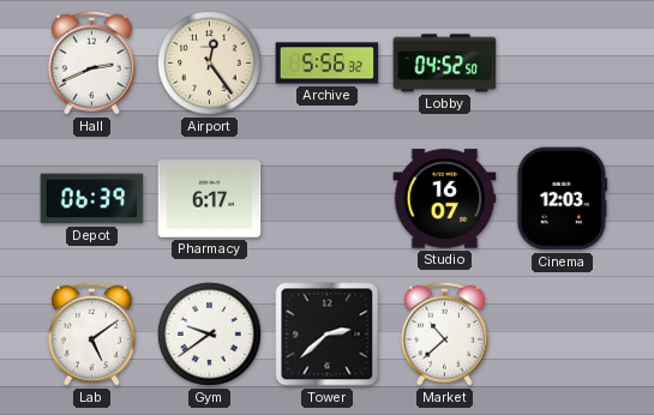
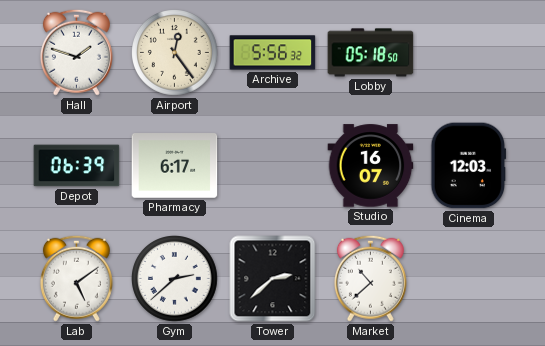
Hall: 2:41 -> 1:48 (76, 52)
Lobby: 04:52 -> 05:18 (371, 53)
Gym: 9:39 -> 2:38 (175, 279)
